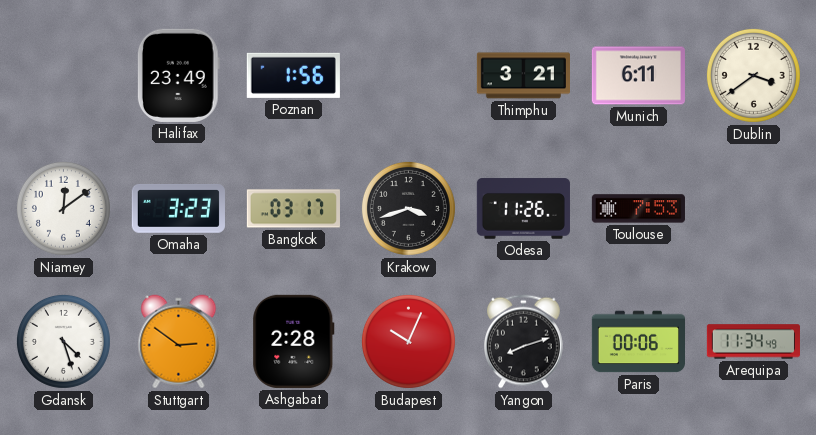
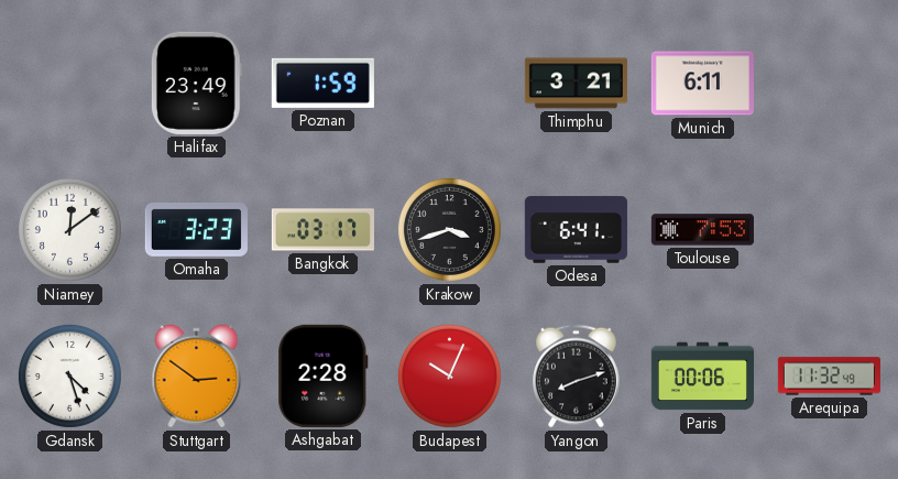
Poznan: 1:56 -> 1:59 (322, 83)
Dublin: 3:39 -> none (753, 75)
Odesa: 11:26 -> 6:41 (576, 230)
Arequipa: 11:34 -> 11:32 (829, 377)
